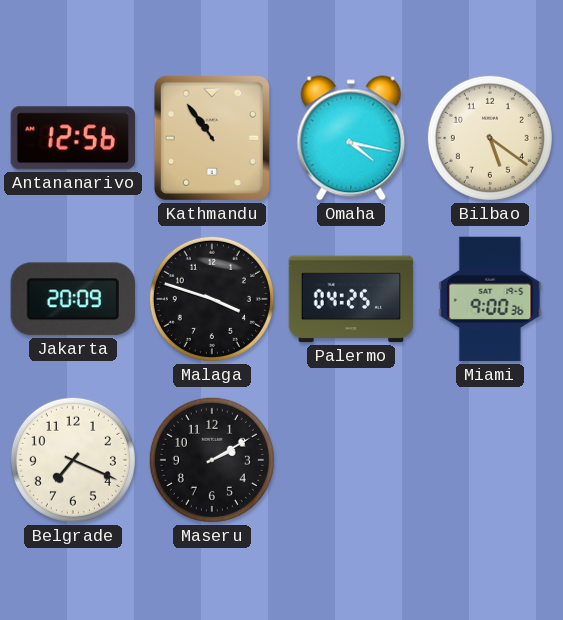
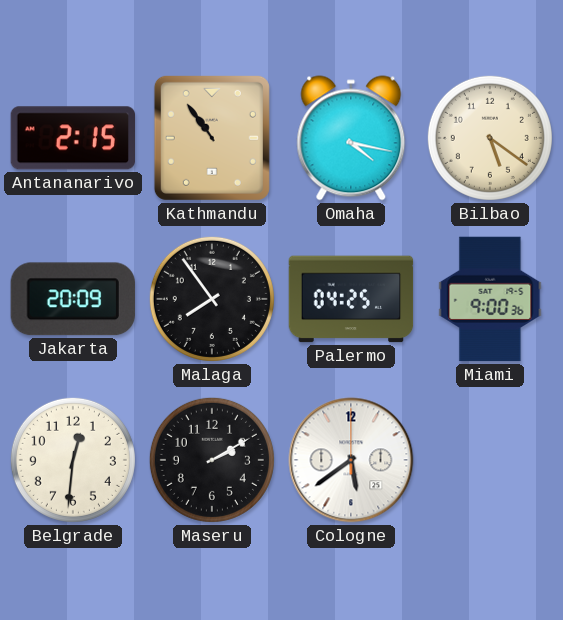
Antananarivo: 12:56 -> 2:15 (72, 138)
Malaga: 3:48 -> 7:54 (212, 299)
Belgrade: 7:19 -> 12:31 (73, 460)
Cologne: none -> 5:39 (351, 460)
